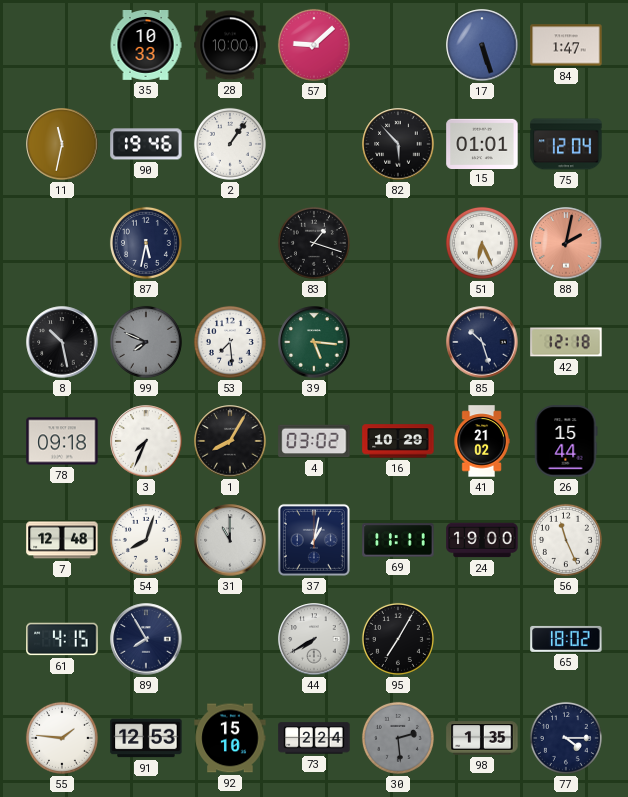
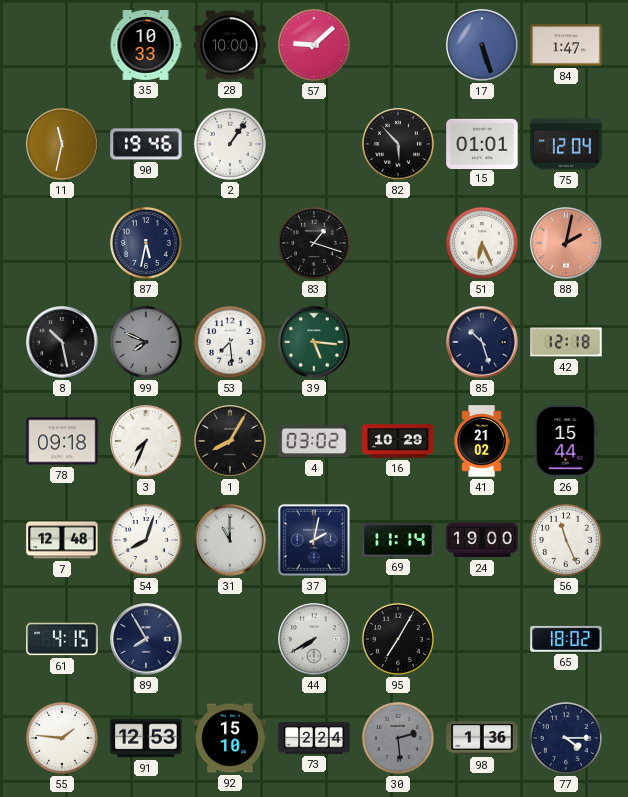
37: 1:02 -> 2:02 (314, 540)
69: 11:11 -> 11:14 (398, 540)
98: 1:35 -> 1:36 (482, 738)
